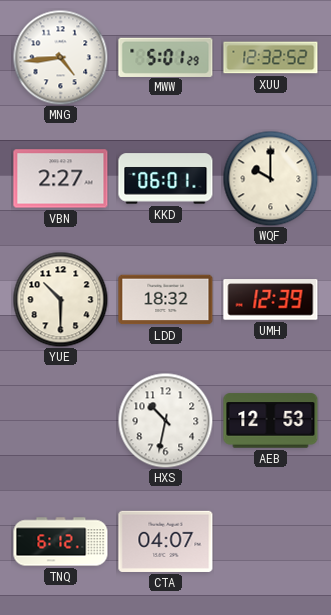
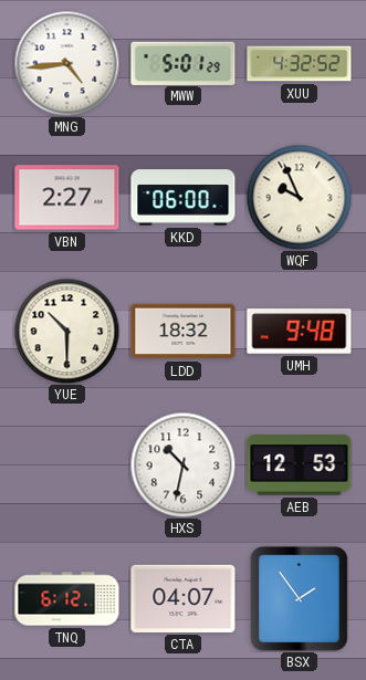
XUU: 12:32 -> 4:32 (300, 64)
KKD: 06:01 -> 06:00 (184, 198)
WQF: 10:00 -> 9:56 (299, 197)
UMH: 12:39 -> 9:48 (300, 332)
BSX: none -> 1:54 (300, 599)
